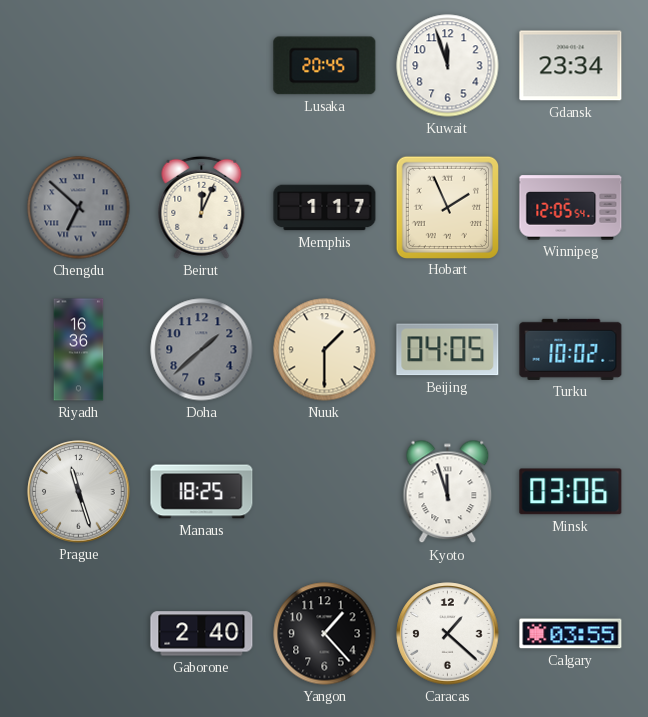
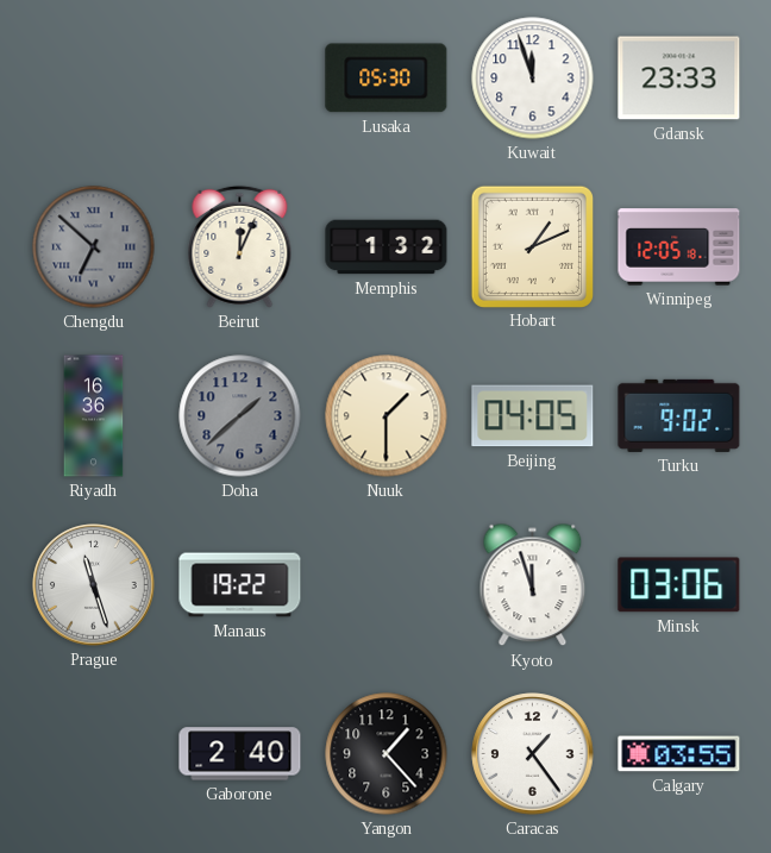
Lusaka: 20:45 -> 05:30 (387, 79)
Gdansk: 23:34 -> 23:33 (679, 79)
Memphis: 1:17 -> 1:32 (387, 247)
Hobart: 1:56 -> 1:11 (532, 246)
Winnipeg: 12:05:54 -> 12:05:18 (679, 247)
Turku: 10:02 -> 9:02 (679, 415)
Manaus: 18:25 -> 19:22 (240, 585)
Caracas: 1:22 -> 1:24 (533, 754)
